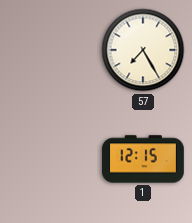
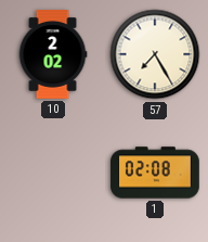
10: none -> 2:02 (53, 54)
1: 12:15 -> 02:08 (155, 173)
